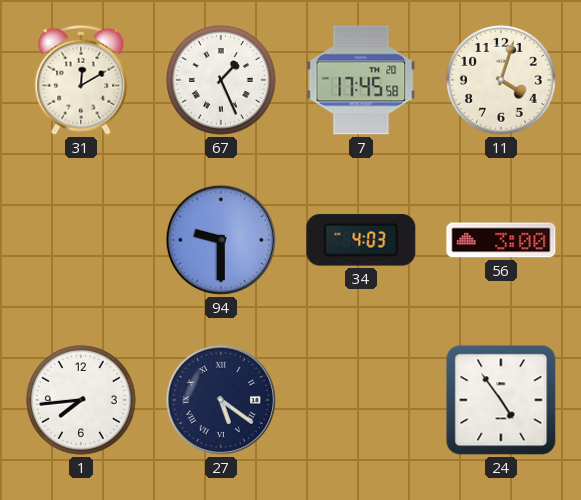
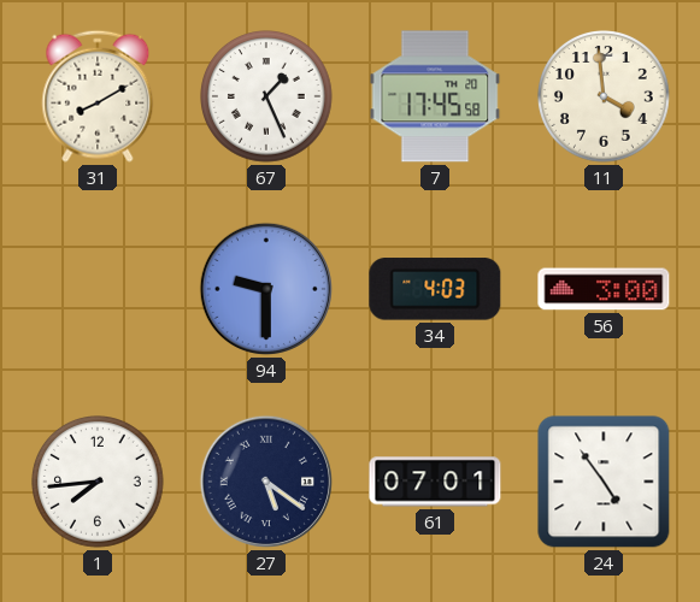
31: 12:10 -> 8:10 (98, 96)
11: 4:03 -> 3:59 (605, 98)
61: none -> 07:01 (435, 482)
